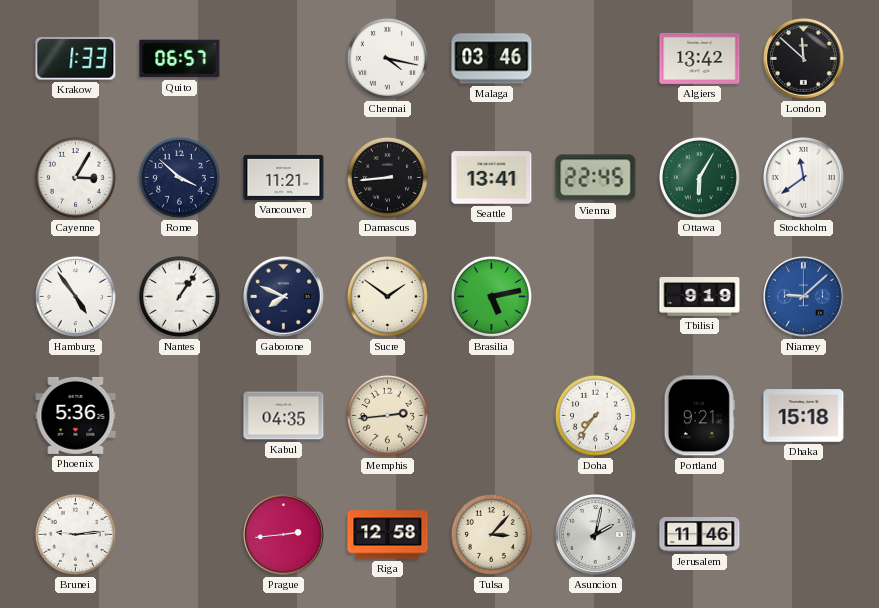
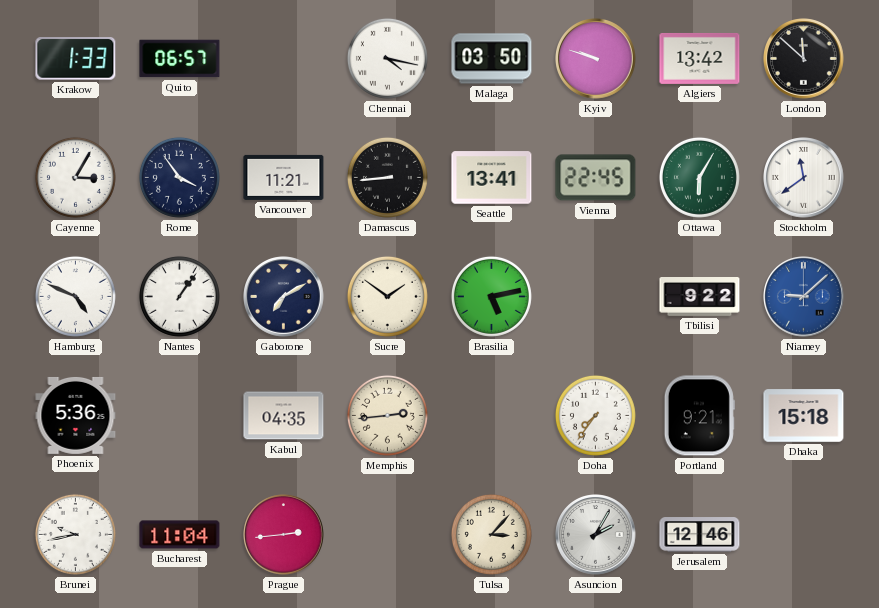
Malaga: 03:46 -> 03:50 (492, 59)
Kyiv: none -> 9:48 (596, 59)
Rome: 3:52 -> 3:54 (179, 177)
Hamburg: 4:54 -> 4:49 (75, 296)
Gaborone: 7:49 -> 7:10 (284, 297)
Tbilisi: 9:19 -> 9:22 (700, 297)
Brunei: 9:14 -> 9:43 (75, 534)
Bucharest: none -> 11:04 (180, 535)
Riga: 12:58 -> none (388, 535)
Asuncion: 2:02 -> 2:05 (596, 535)
Jerusalem: 11:46 -> 12:46 (700, 535)
